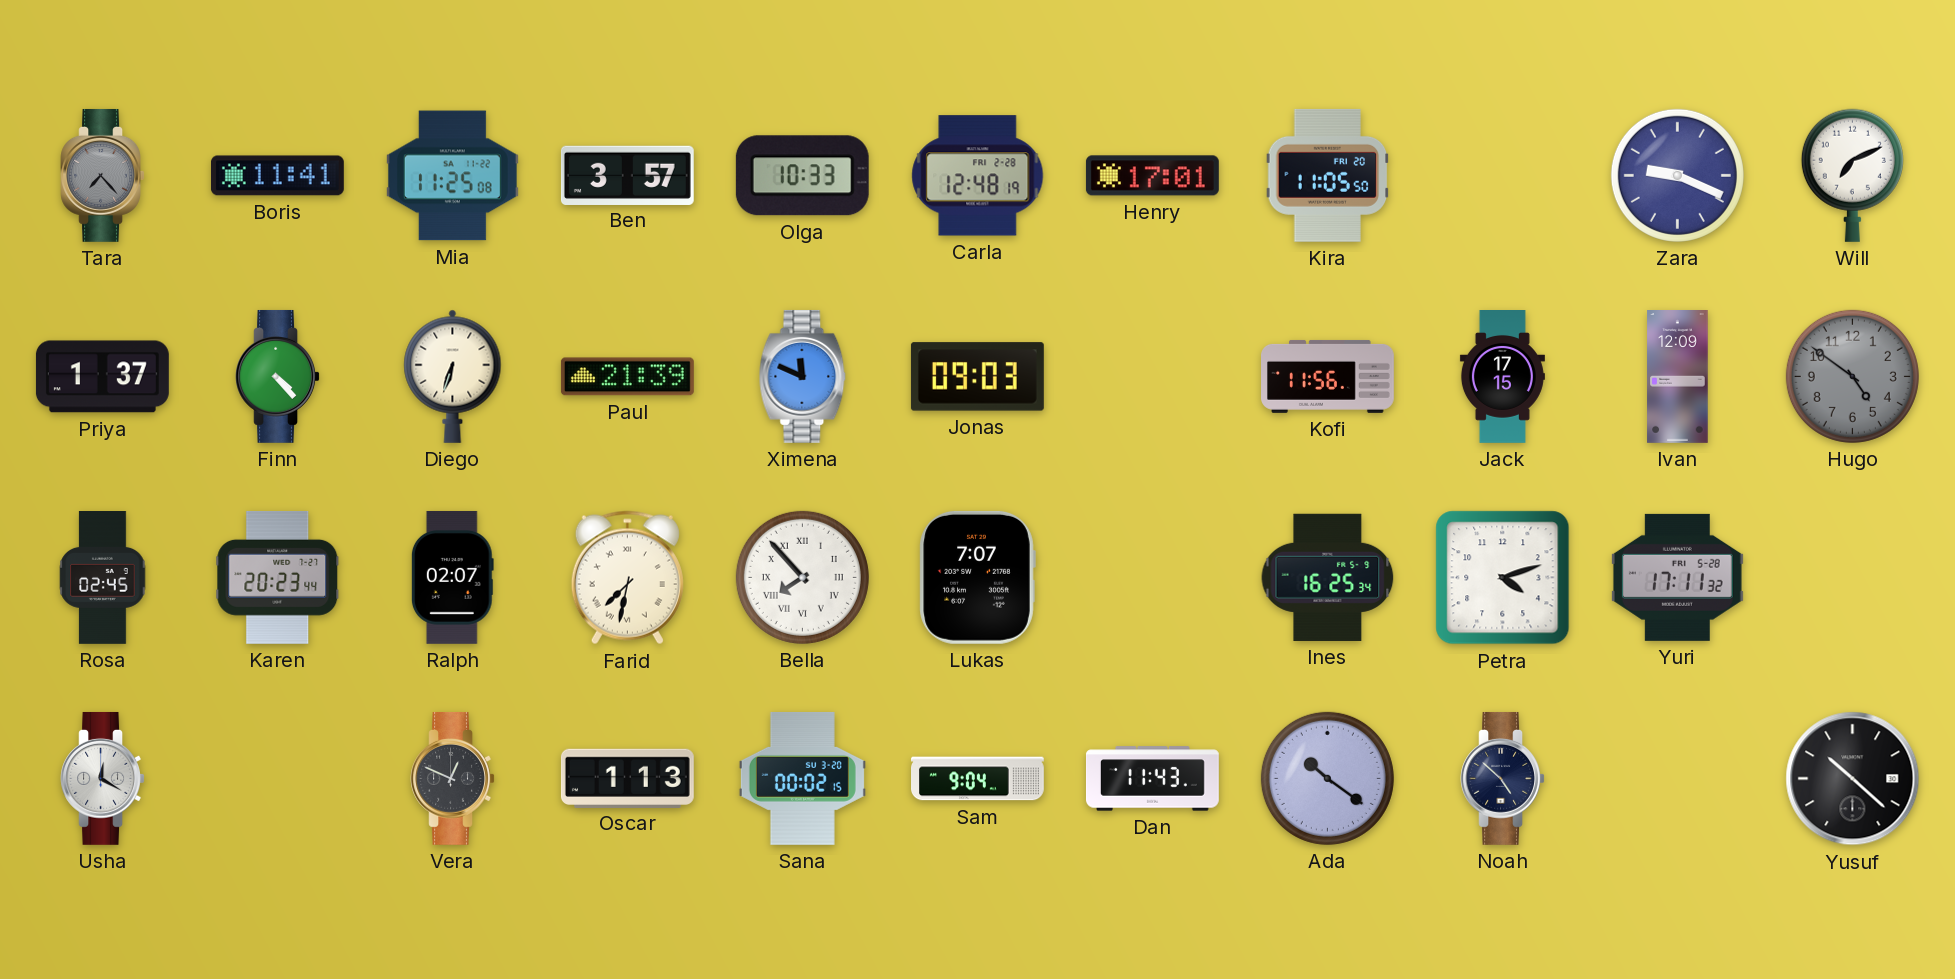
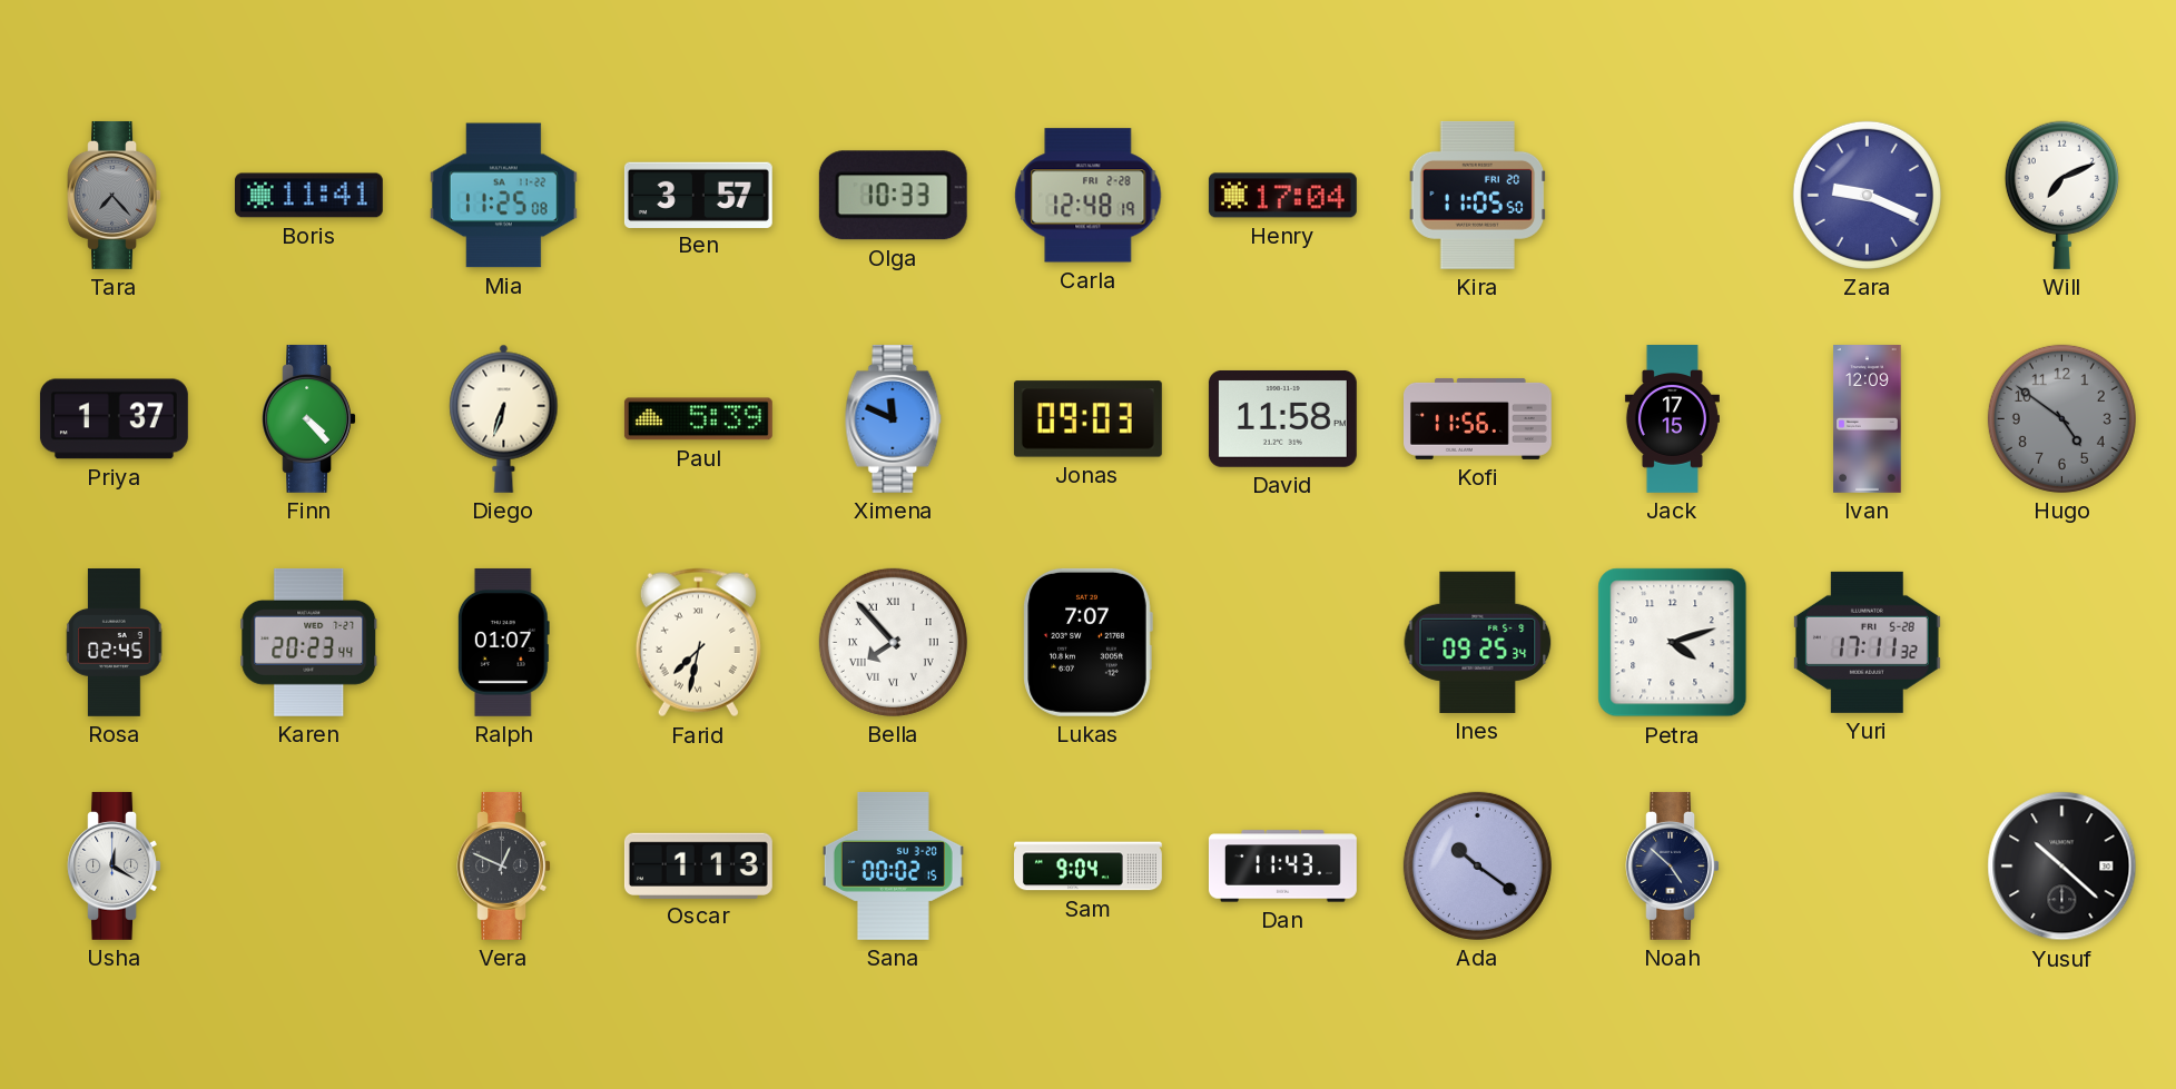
Henry: 17:01 -> 17:04 (1282, 196)
Paul: 21:39 -> 5:39 (698, 419)
David: none -> 11:58 (1282, 418)
Ralph: 02:07 -> 01:07 (503, 642)
Ines: 16:25 -> 09:25 (1478, 642)
